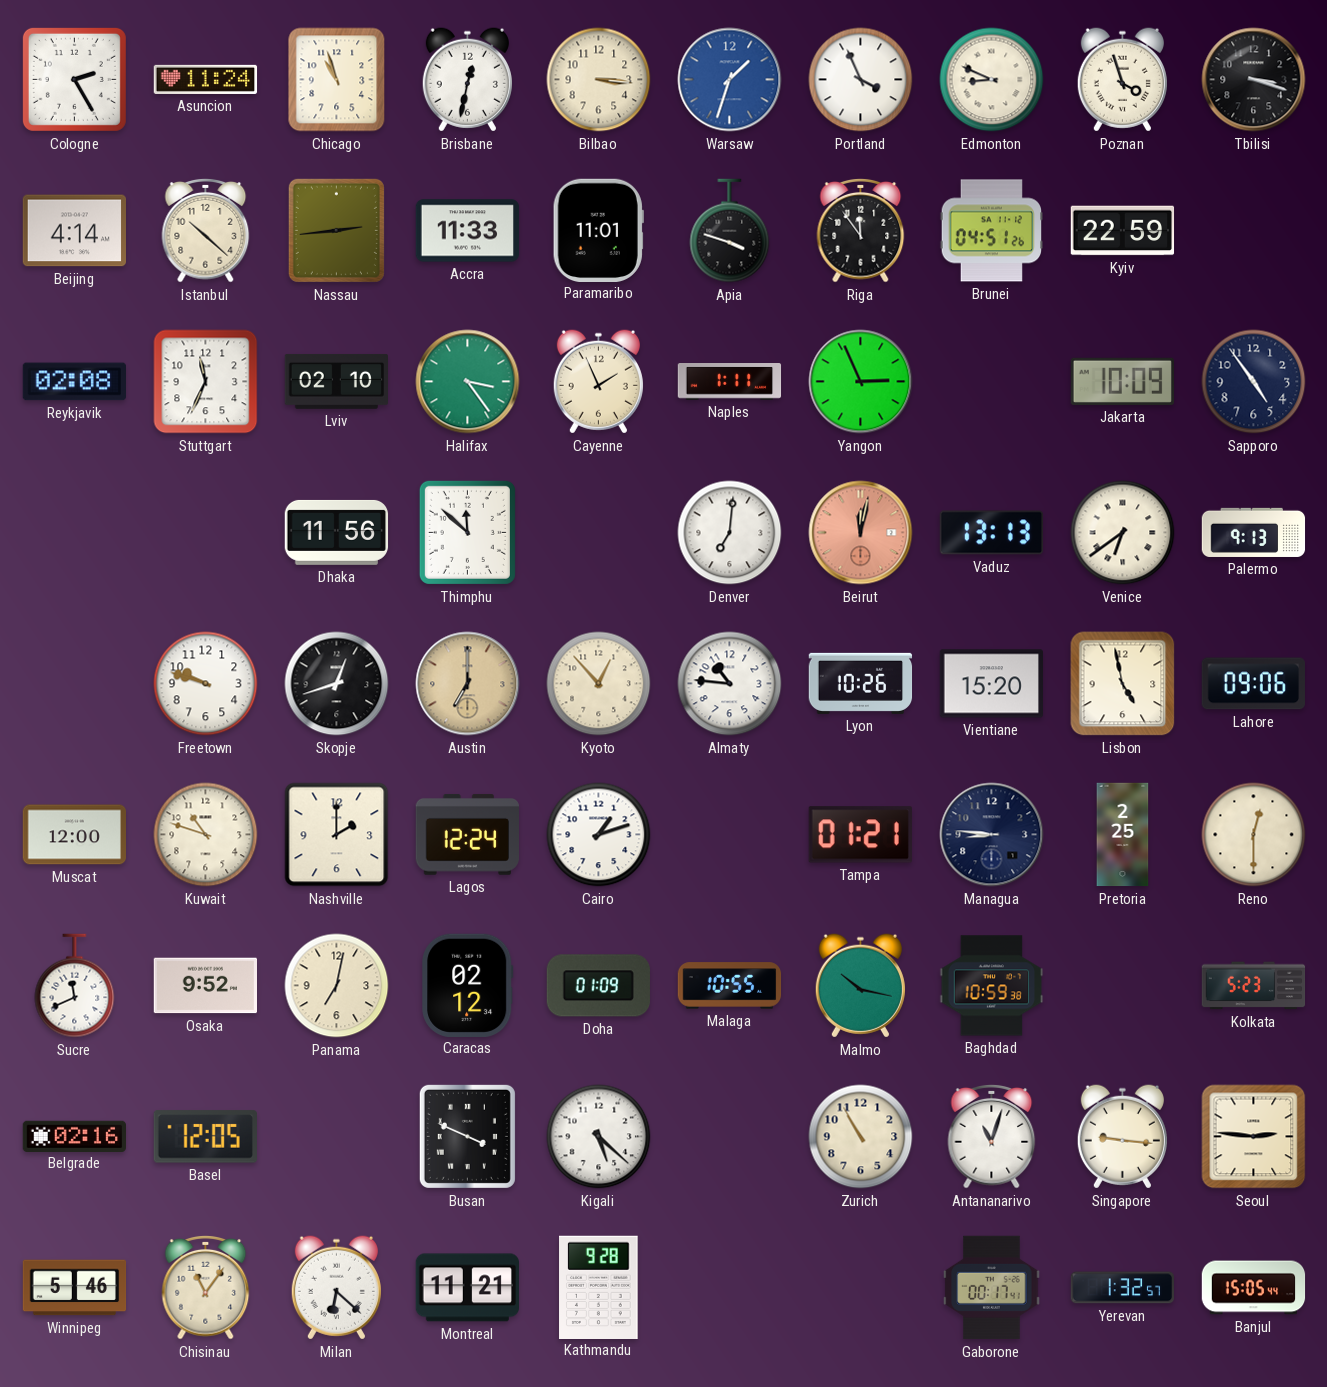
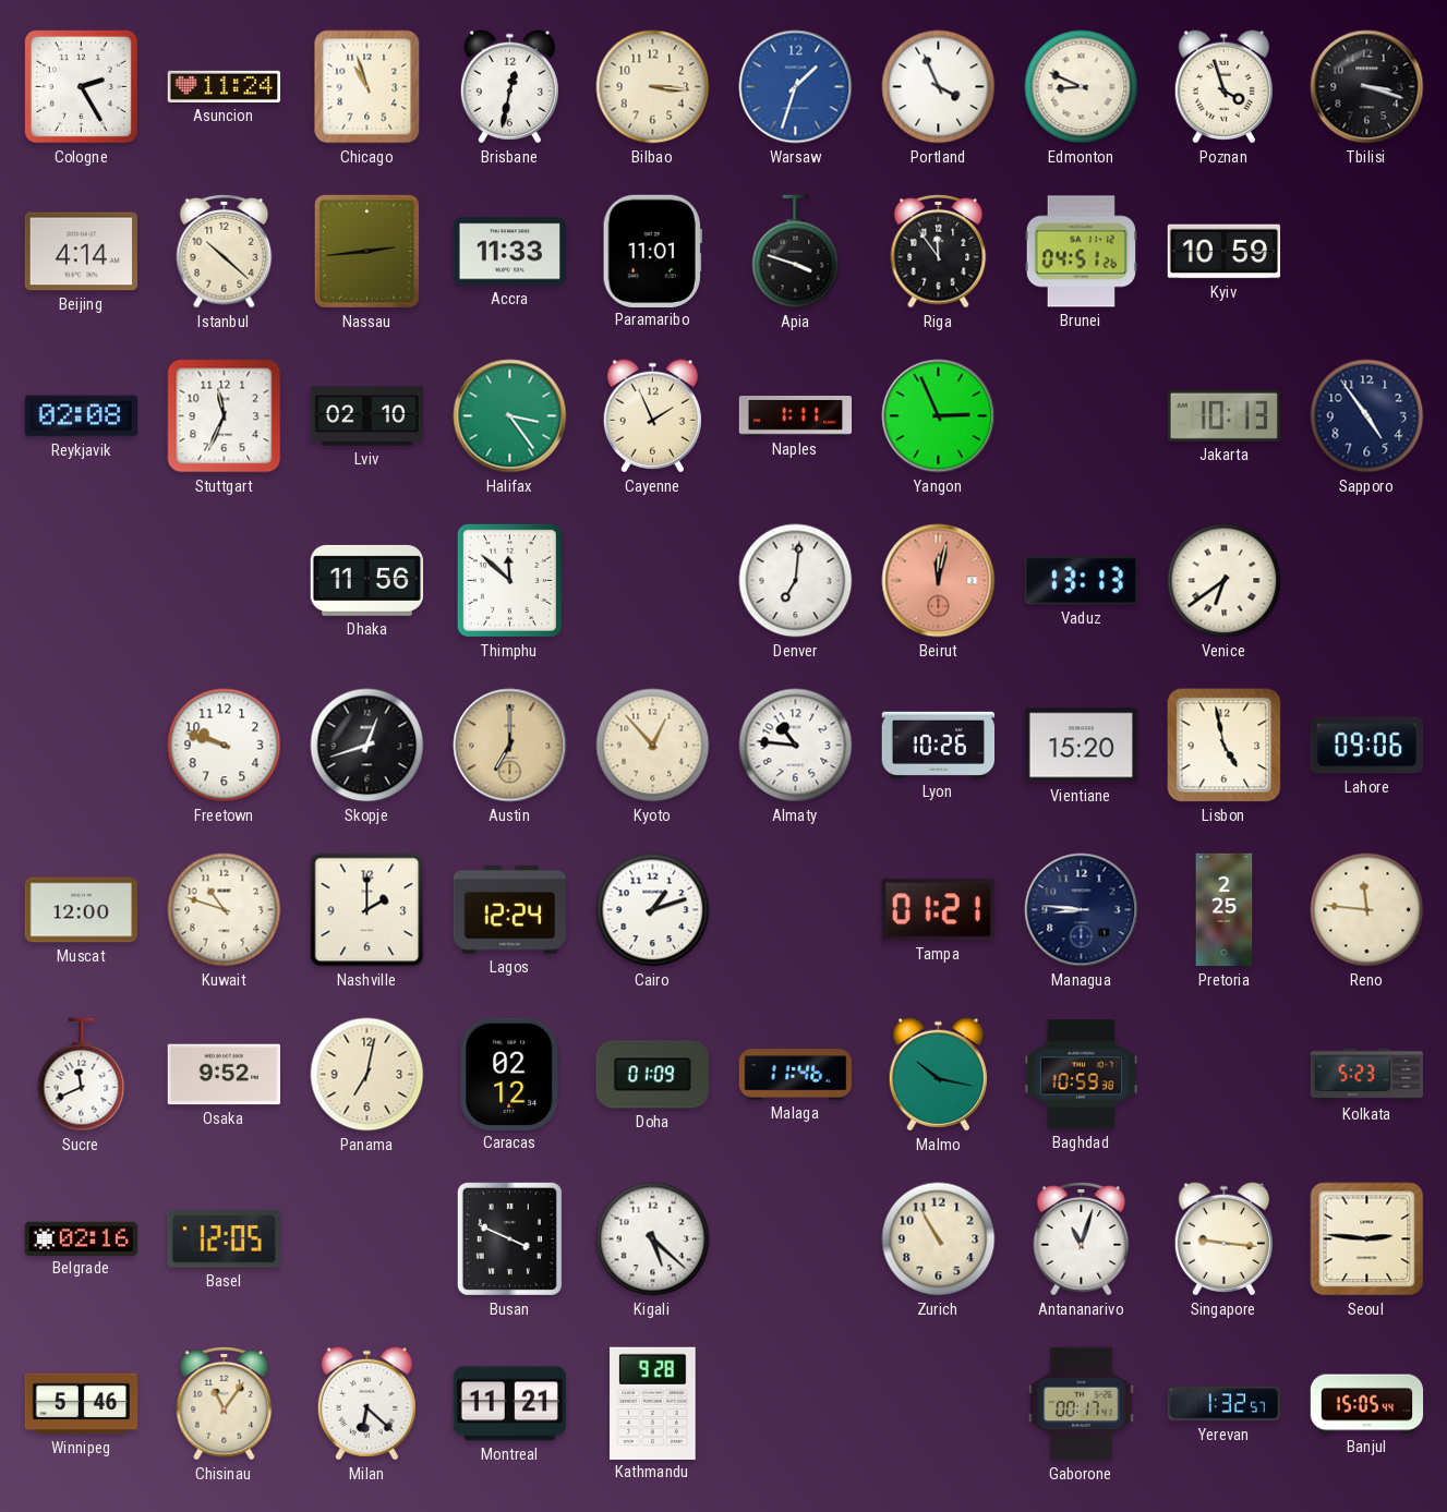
Kyiv: 22:59 -> 10:59 (1225, 252)
Jakarta: 10:09 -> 10:13 (1223, 415)
Palermo: 9:13 -> none (1254, 532)
Reno: 12:30 -> 11:46 (1367, 910)
Malaga: 10:55 -> 11:46 (796, 1075)
